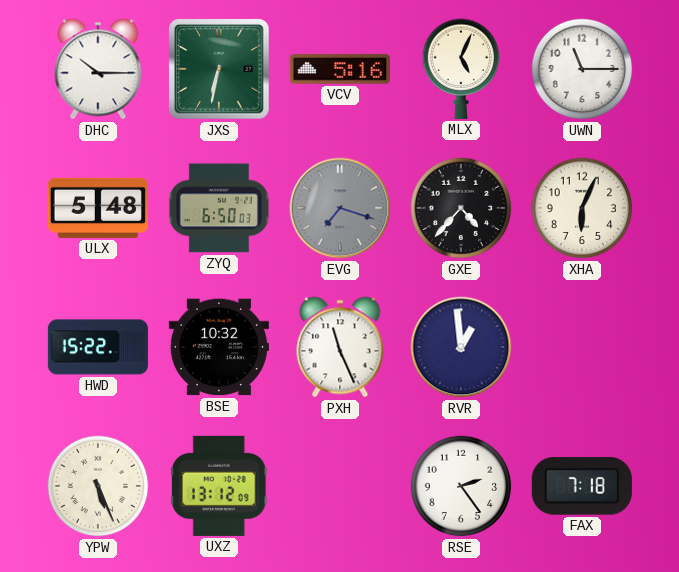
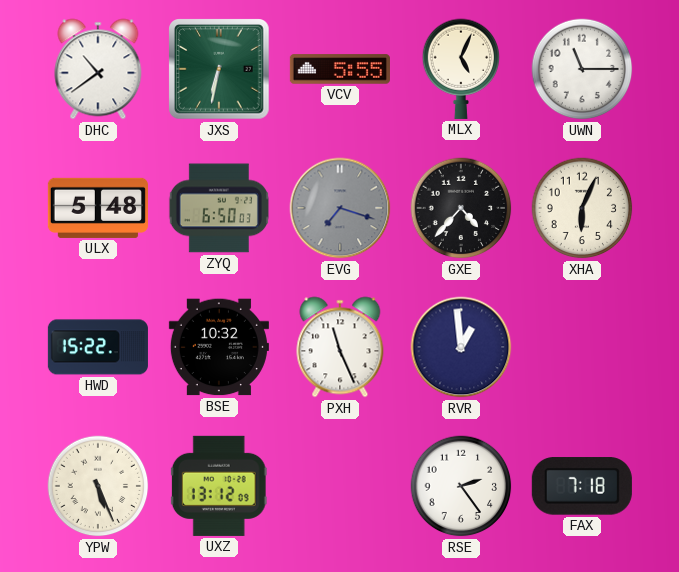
DHC: 10:15 -> 10:39 (98, 69)
VCV: 5:16 -> 5:55 (340, 69)
